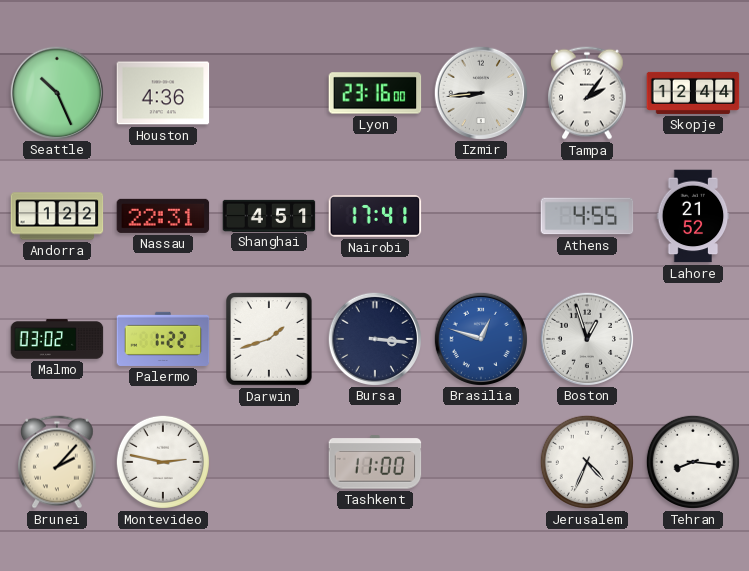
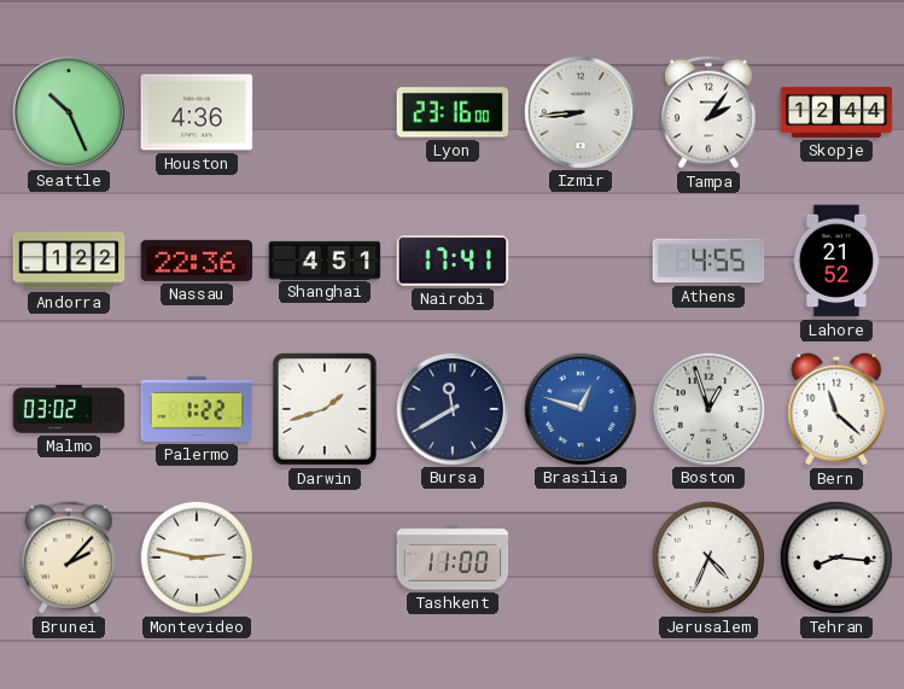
Nassau: 22:31 -> 22:36 (197, 261)
Bursa: 3:16 -> 11:40 (451, 408)
Bern: none -> 11:22 (836, 409)
